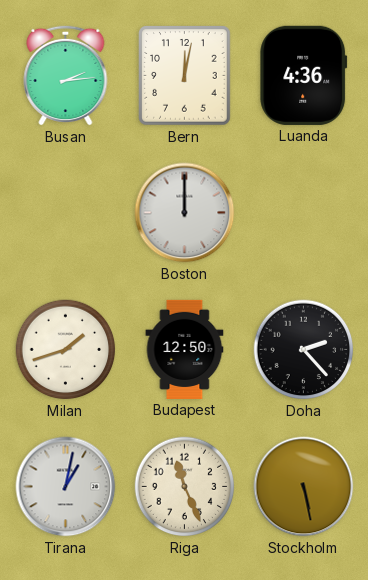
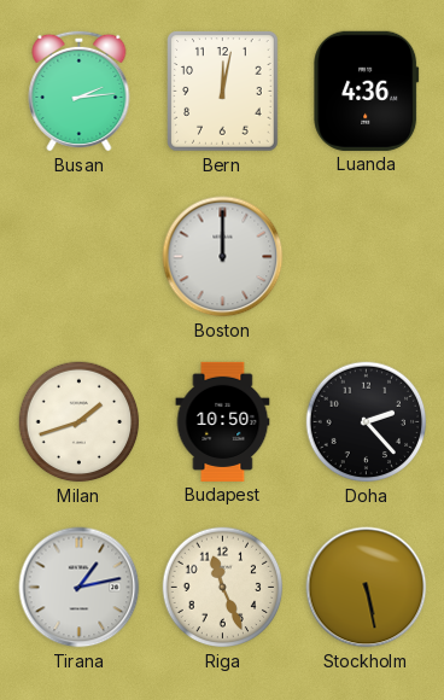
Budapest: 12:50 -> 10:50 (223, 421)
Tirana: 1:02 -> 1:13 (80, 588)
